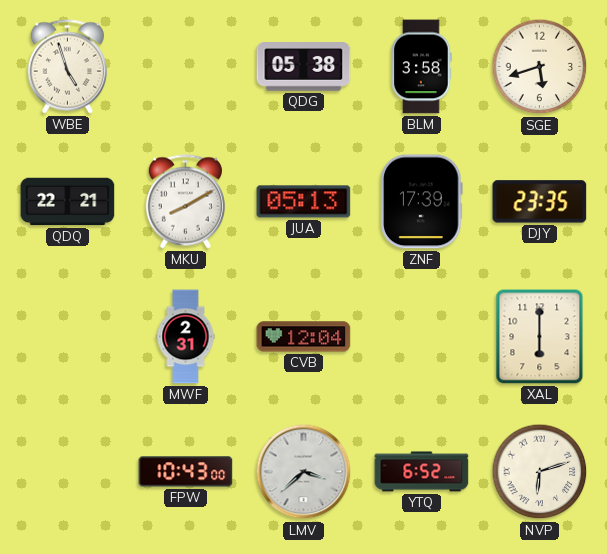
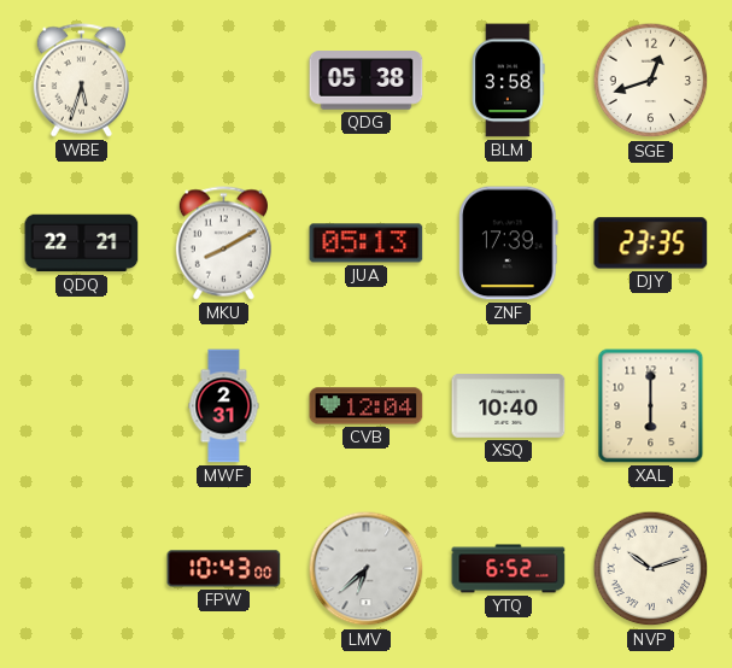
WBE: 4:57 -> 5:33 (81, 81)
SGE: 5:42 -> 12:42 (651, 81)
XSQ: none -> 10:40 (509, 406)
LMV: 3:38 -> 6:38 (367, 569)
NVP: 6:12 -> 10:12 (651, 569)
